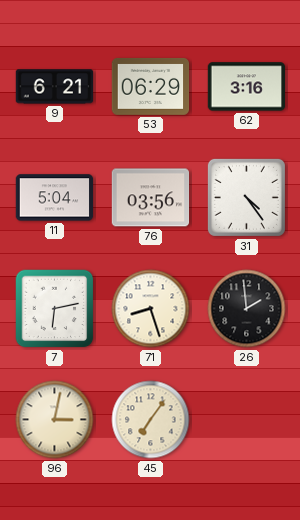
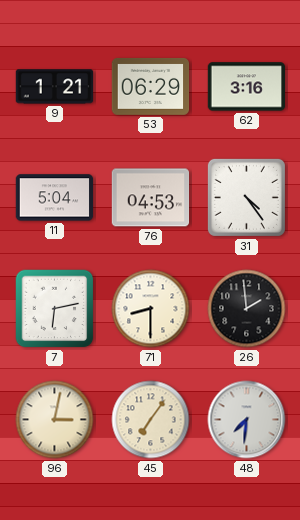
9: 6:21 -> 1:21 (55, 87)
76: 03:56 -> 04:53 (151, 198)
71: 8:27 -> 8:30 (151, 309)
48: none -> 7:31 (247, 420)
